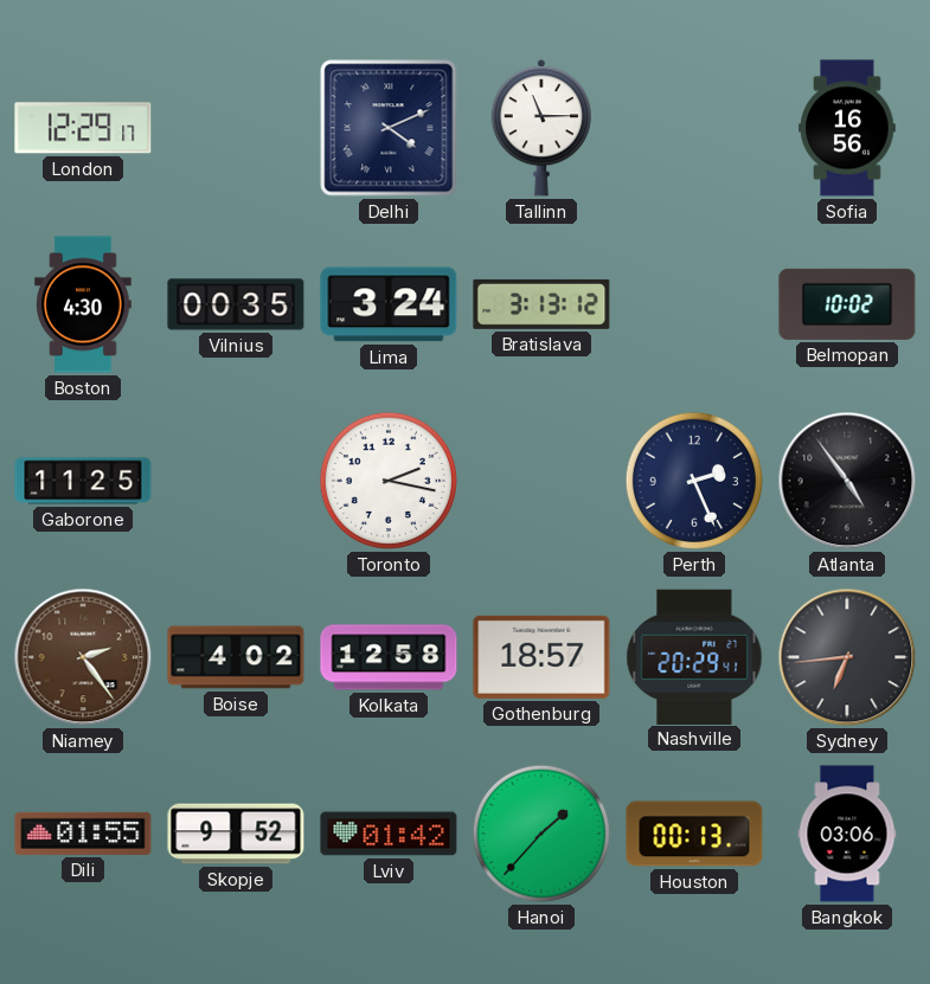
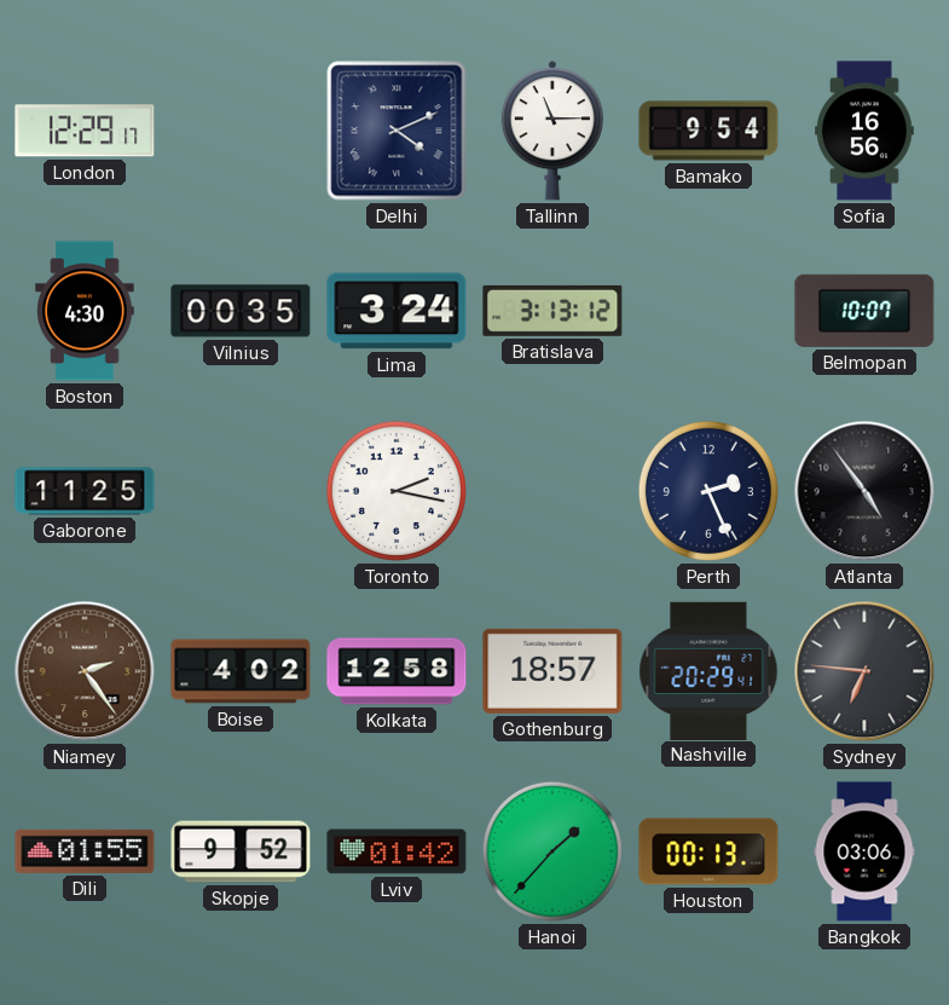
Bamako: none -> 9:54 (708, 131)
Belmopan: 10:02 -> 10:07 (864, 311)
Sydney: 6:44 -> 6:46 (864, 671)
